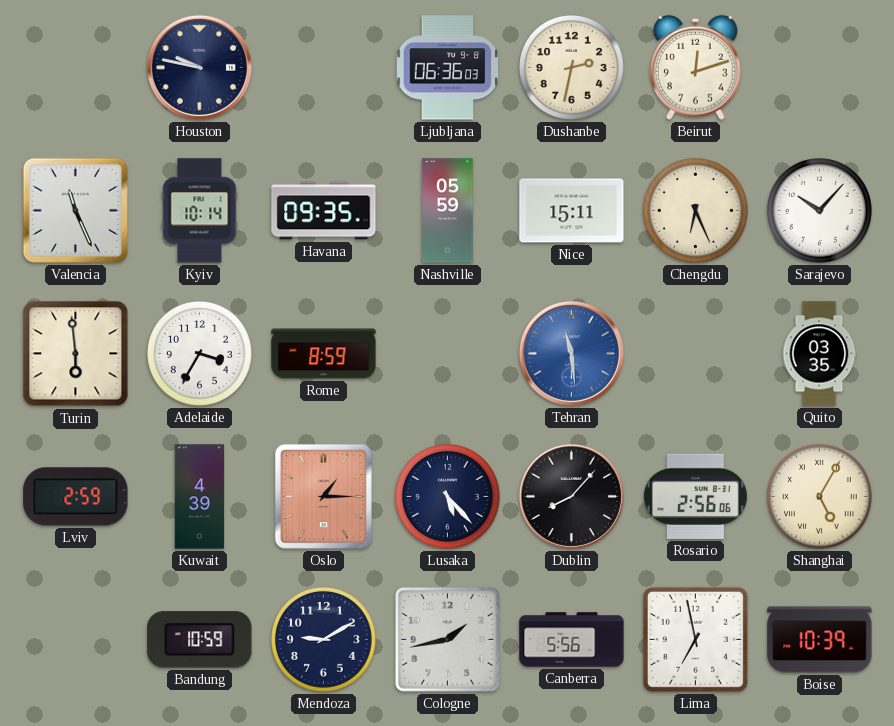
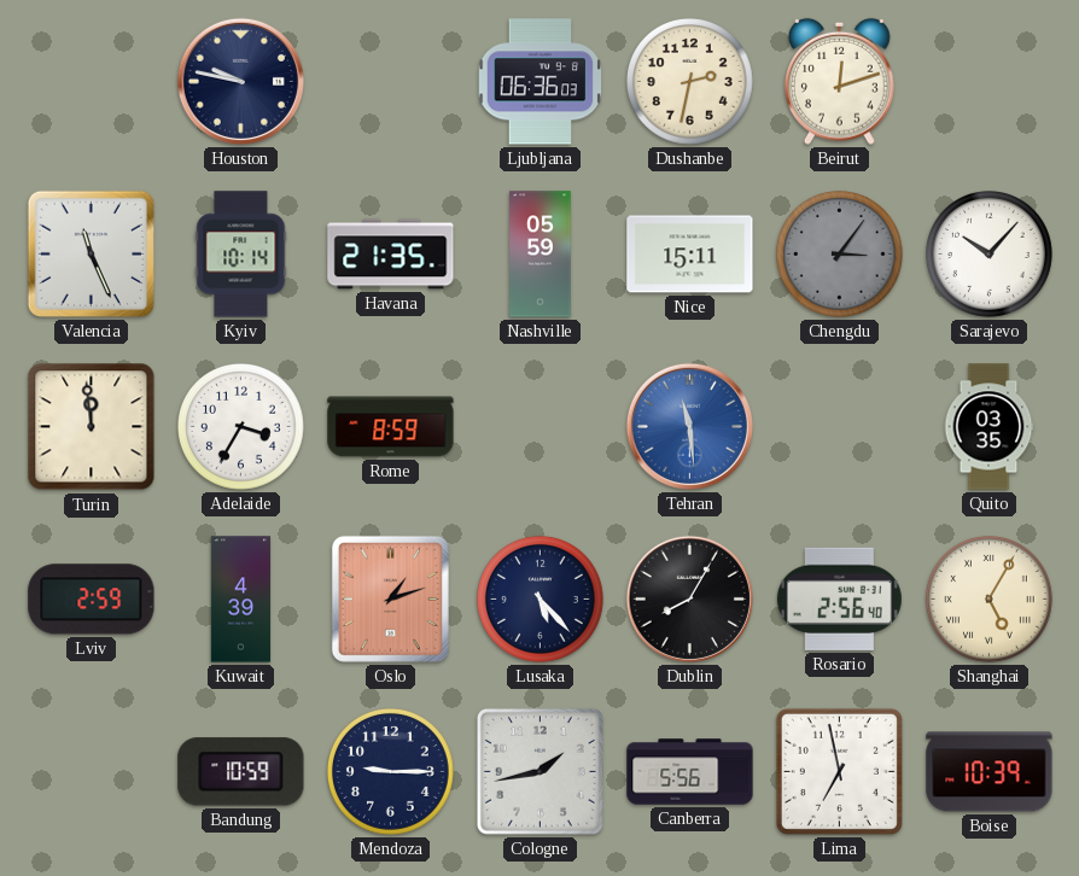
Havana: 09:35 -> 21:35 (391, 255)
Chengdu: 6:26 -> 3:06 (840, 255)
Chengdu dial: cream -> grey (840, 255)
Turin: 5:59 -> 11:59 (92, 427)
Oslo: 1:15 -> 1:12 (390, 598)
Dublin: 8:07 -> 8:05 (689, 598)
Rosario: 2:56:06 -> 2:56:40 (839, 598)
Mendoza: 9:10 -> 9:15 (391, 772)
